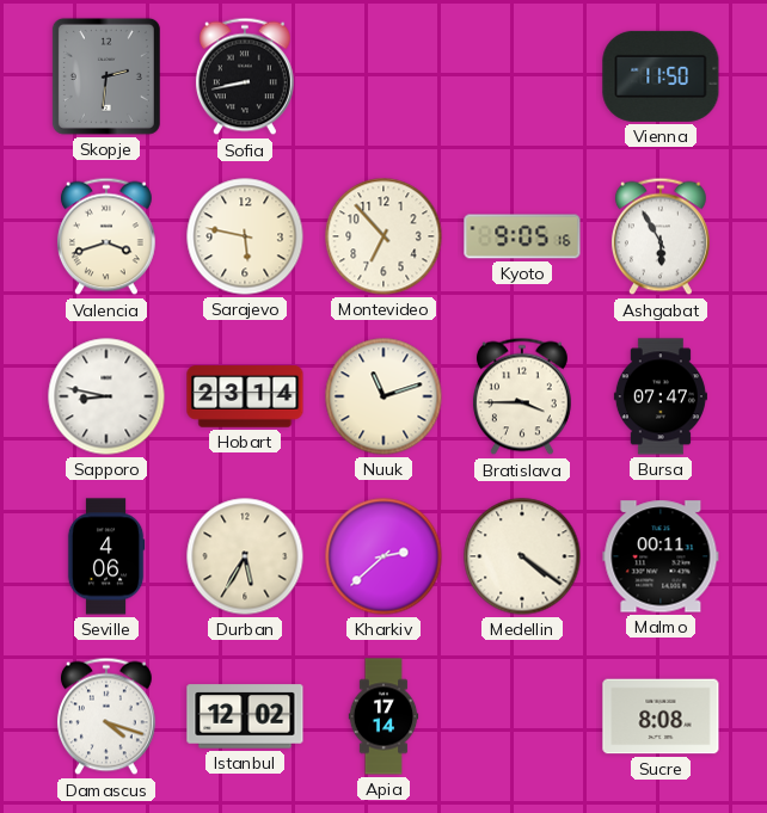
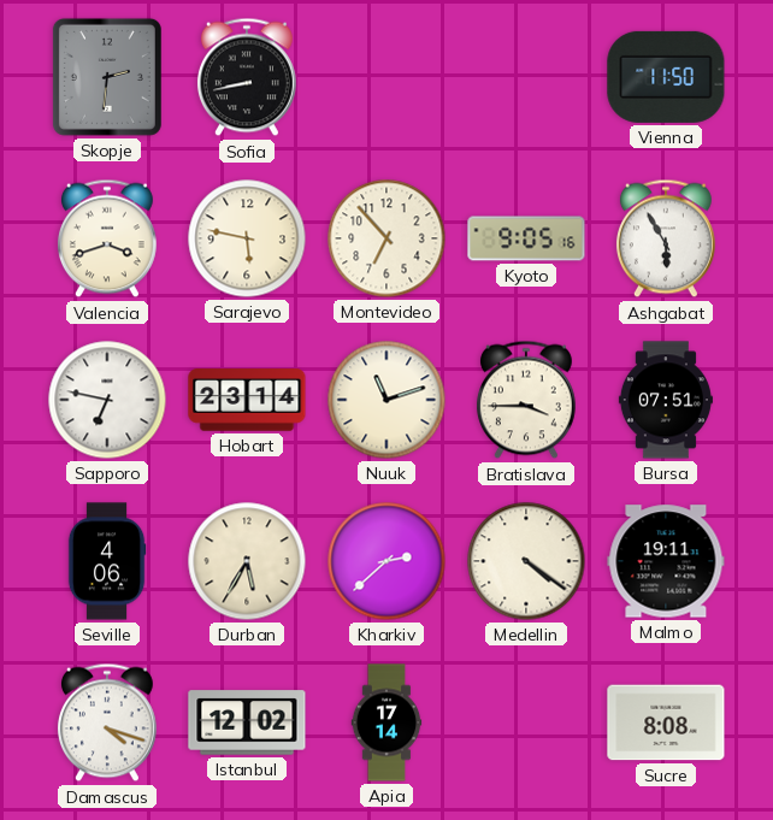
Sapporo: 8:47 -> 6:47 (107, 400)
Bursa: 07:47 -> 07:51 (666, 400)
Malmo: 00:11 -> 19:11 (666, 561)
